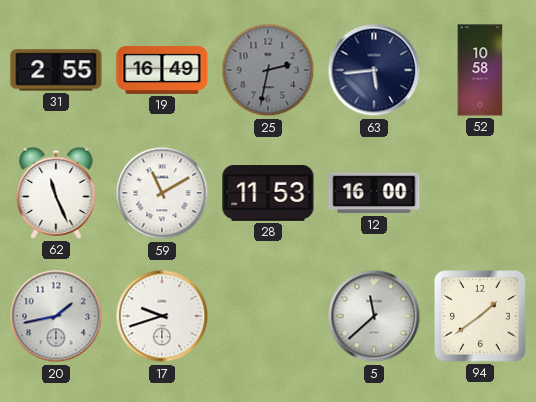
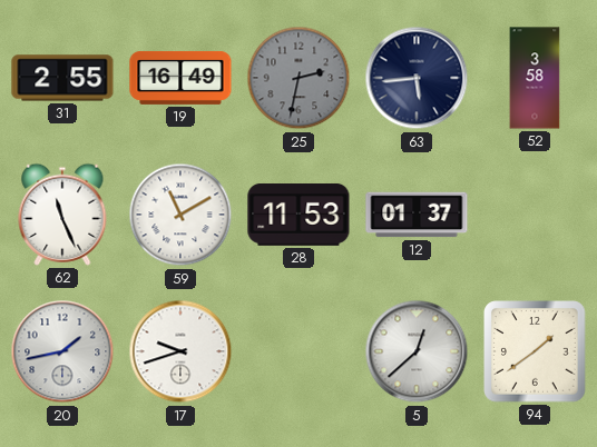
52: 10:58 -> 3:58 (535, 78)
12: 16:00 -> 01:37 (417, 215)
5: 11:38 -> 12:38 (417, 351)
